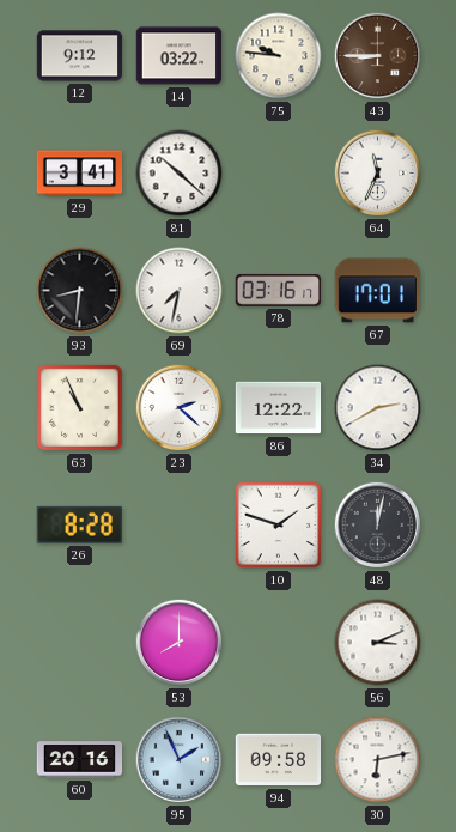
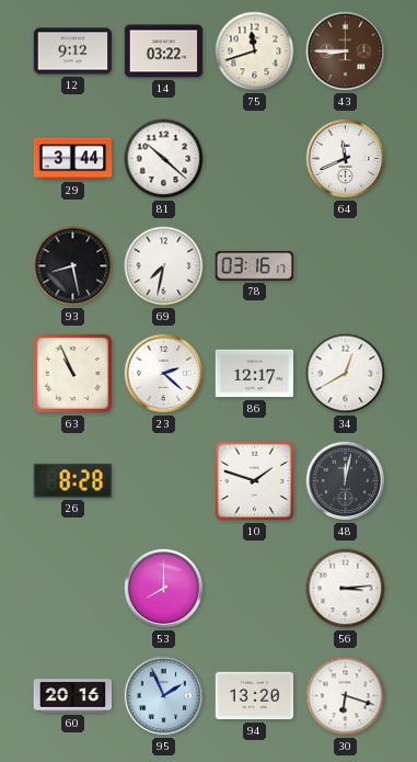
75: 9:46 -> 11:42 (255, 52)
29: 3:41 -> 3:44 (73, 159)
64: 11:34 -> 11:41 (346, 159)
93: 8:31 -> 8:28 (73, 266)
67: 17:01 -> none (377, 291)
86: 12:22 -> 12:17 (255, 374)
34: 2:40 -> 12:40 (346, 374)
56: 3:11 -> 3:14 (346, 589)
94: 09:58 -> 13:20 (255, 696)
30: 6:13 -> 6:18 (346, 696)
